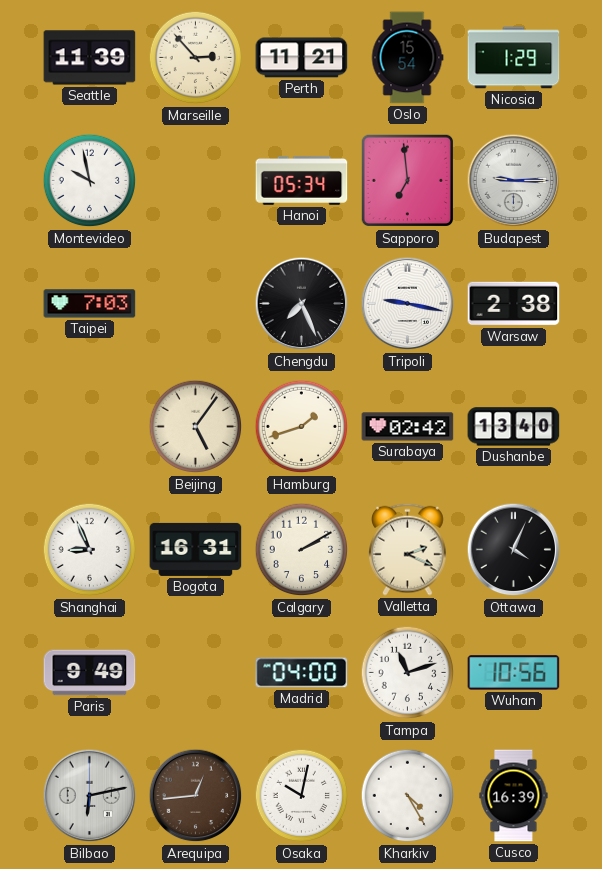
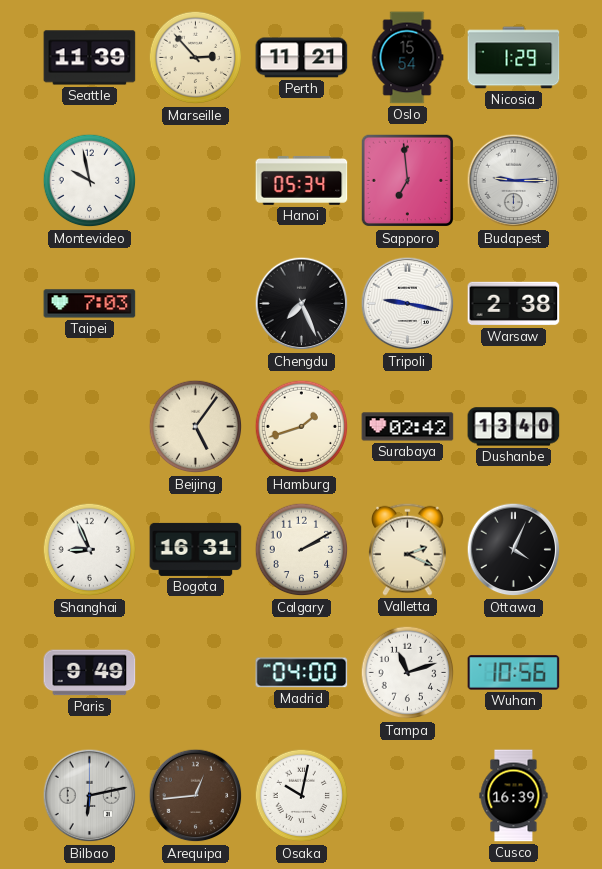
Kharkiv: 4:25 -> none (408, 796)
